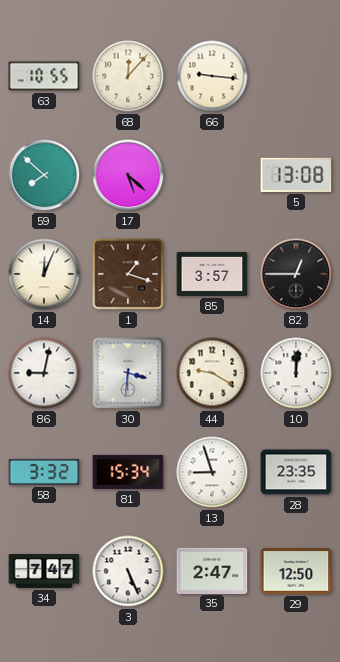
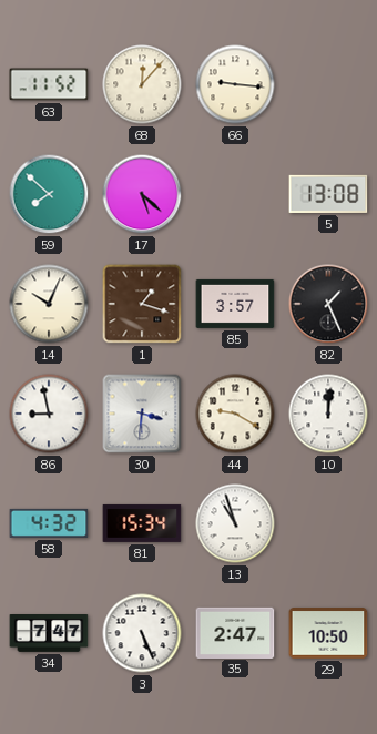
63: 10:55 -> 11:52 (49, 84)
14: 12:04 -> 10:04 (49, 304)
82: 12:45 -> 1:26 (328, 304)
86: 9:02 -> 8:58 (49, 414)
58: 3:32 -> 4:32 (49, 523)
13: 8:57 -> 10:57 (235, 523)
28: 23:35 -> none (296, 472)
29: 12:50 -> 10:50 (328, 633)
